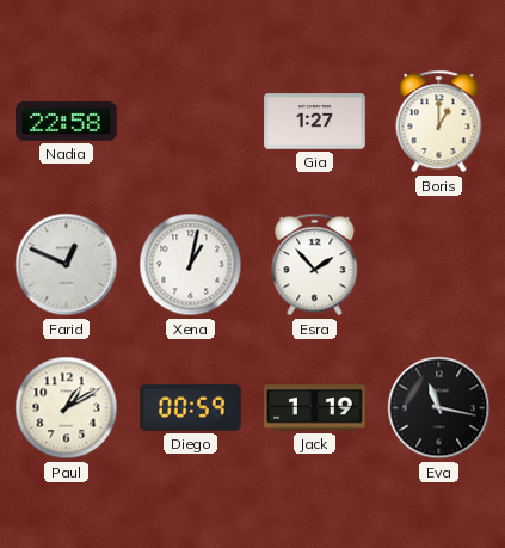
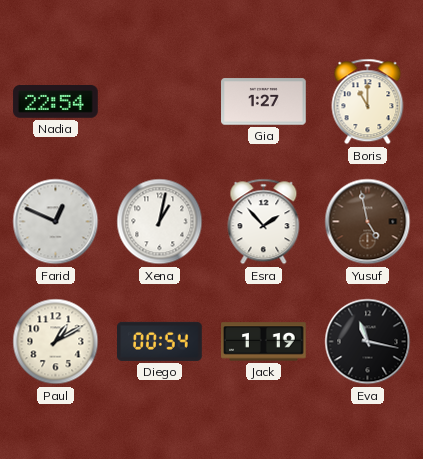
Nadia: 22:58 -> 22:54 (56, 102)
Boris: 1:00 -> 11:00 (368, 102)
Yusuf: none -> 4:58 (368, 222)
Diego: 00:59 -> 00:54 (160, 341)
